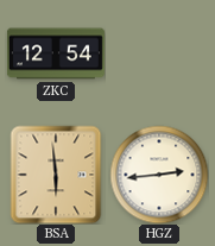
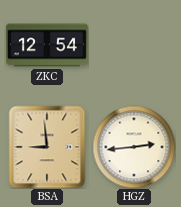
BSA: 5:59 -> 8:59 (47, 147)
